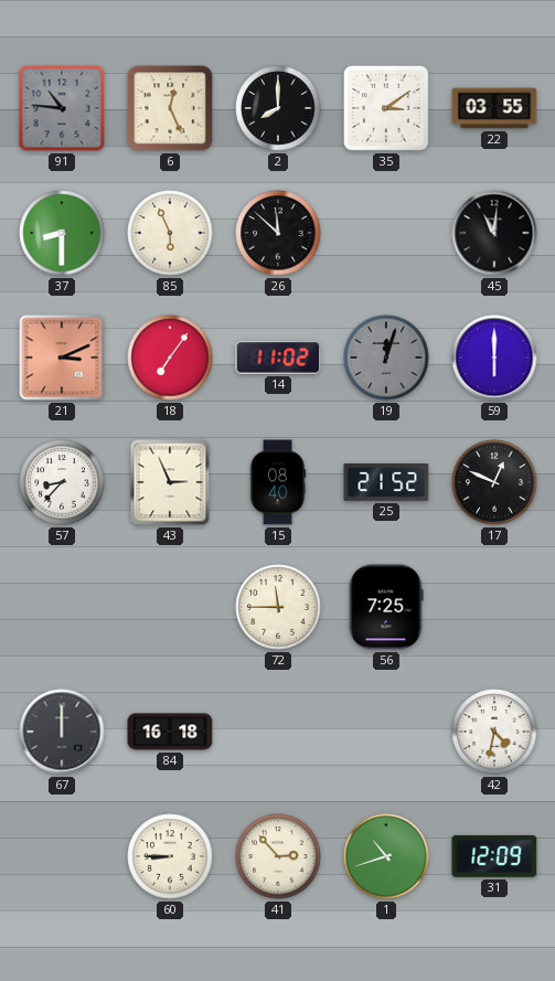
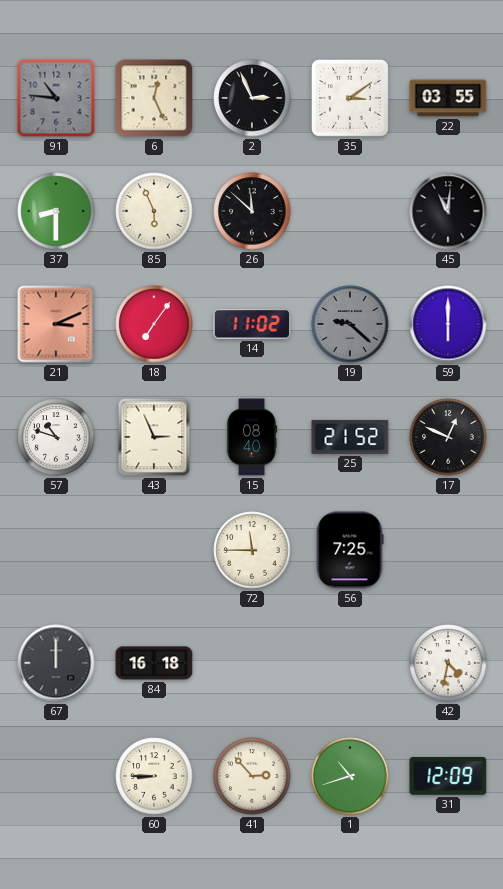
2: 8:00 -> 2:56 (252, 98)
19: 12:03 -> 9:22 (350, 324)
57: 8:37 -> 10:48 (56, 437)
